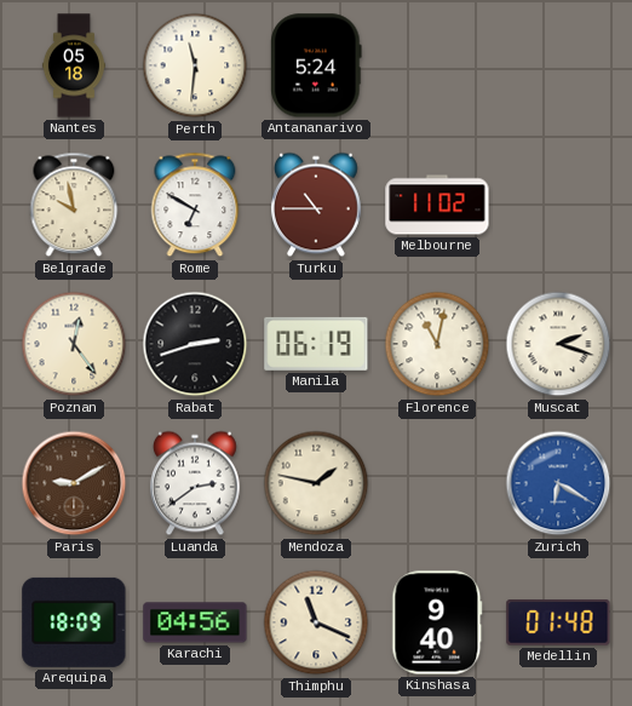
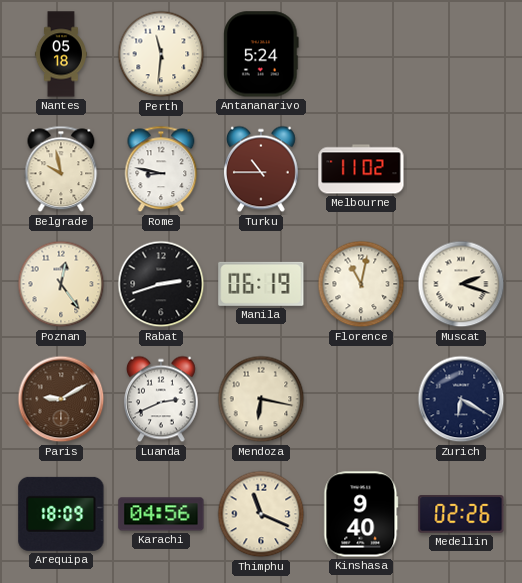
Rome: 6:50 -> 8:47 (161, 169)
Luanda: 2:39 -> 2:41 (161, 399)
Mendoza: 1:47 -> 6:17 (261, 399)
Zurich dial: blue -> navy (461, 399)
Medellin: 01:48 -> 02:26 (461, 514)
